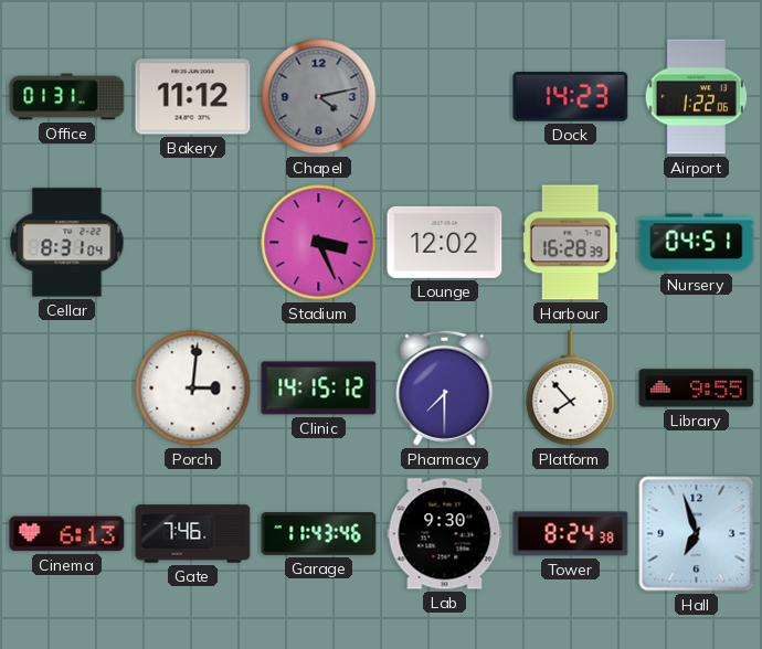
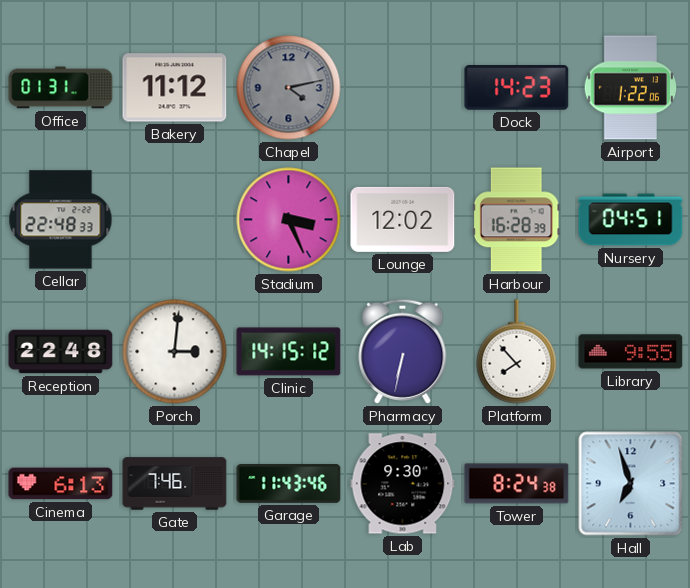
Cellar: 8:31 -> 22:48 (61, 220)
Reception: none -> 22:48 (61, 352)
Pharmacy: 7:30 -> 6:32 (403, 351)
